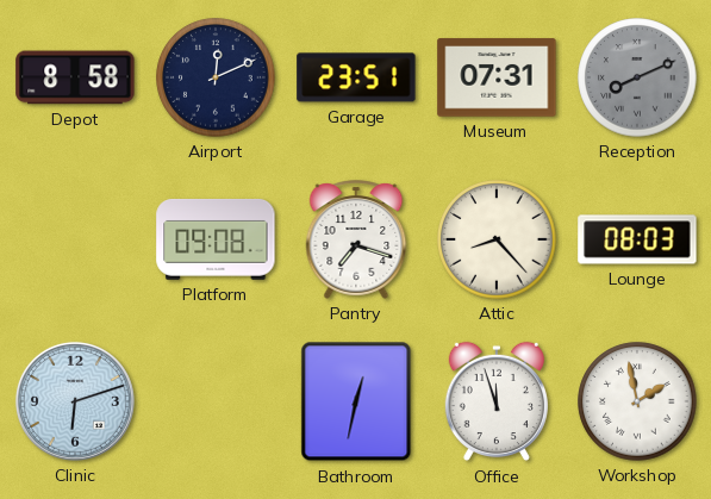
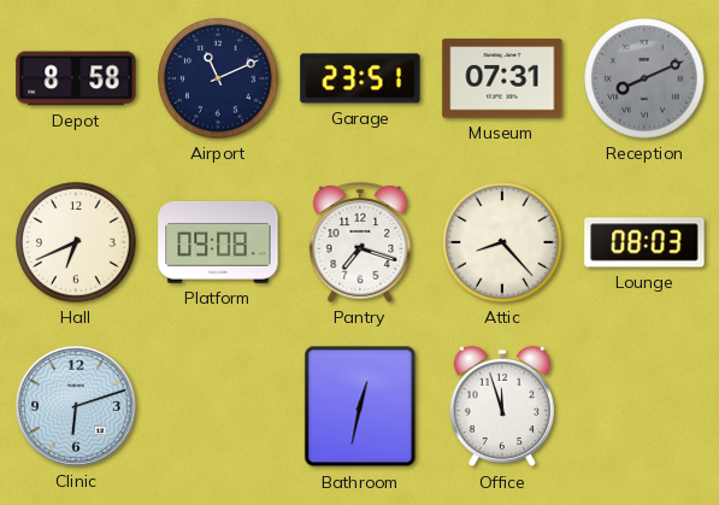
Airport: 12:11 -> 11:11 (218, 78)
Hall: none -> 6:41 (76, 242)
Workshop: 1:58 -> none (637, 401)
